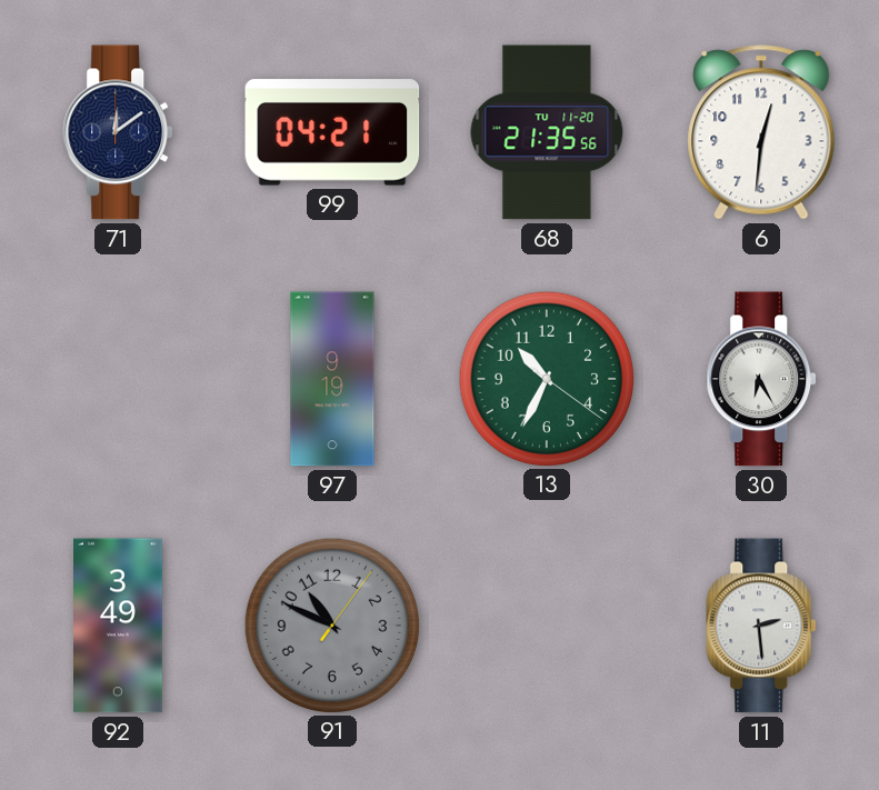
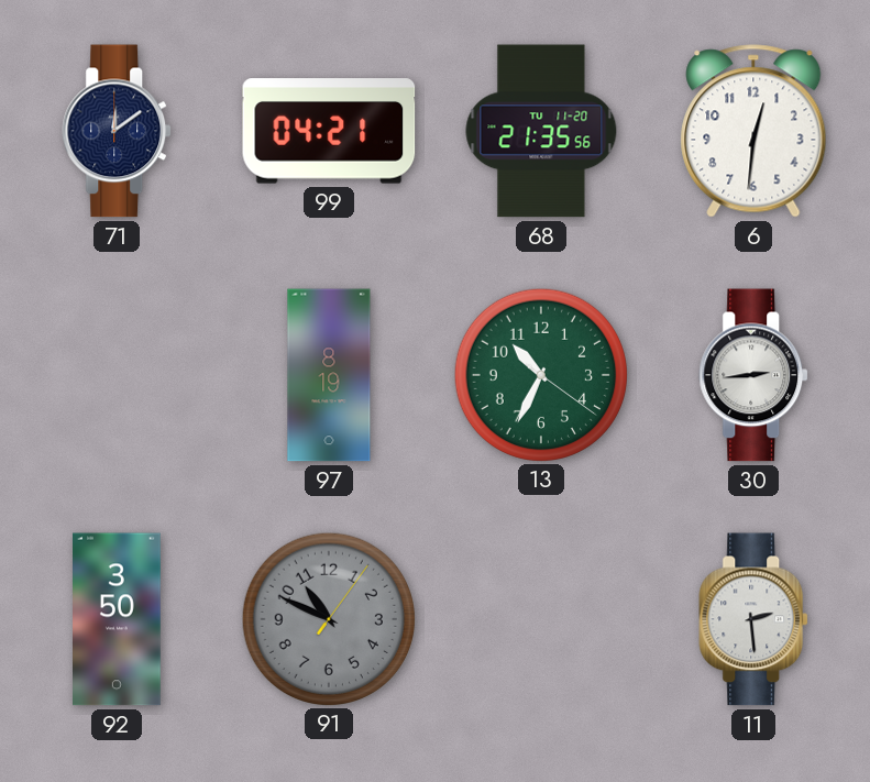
97: 9:19 -> 8:19 (329, 375)
30: 6:25 -> 2:44 (755, 375)
92: 3:49 -> 3:50 (118, 619)
